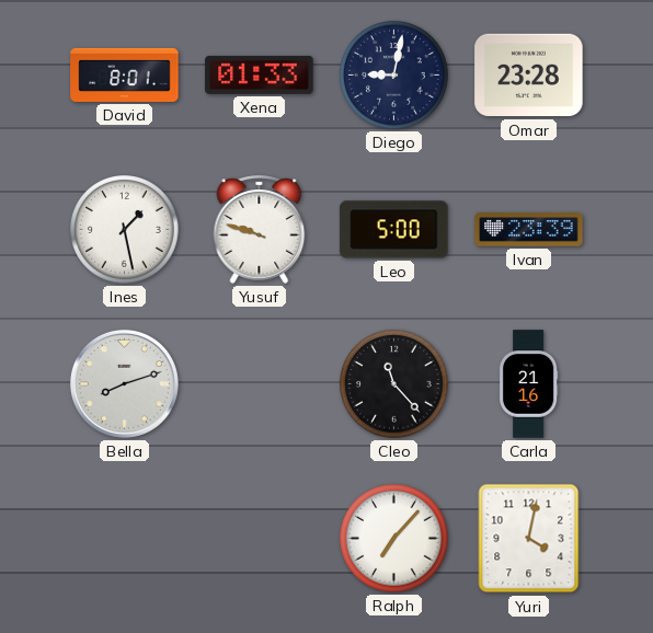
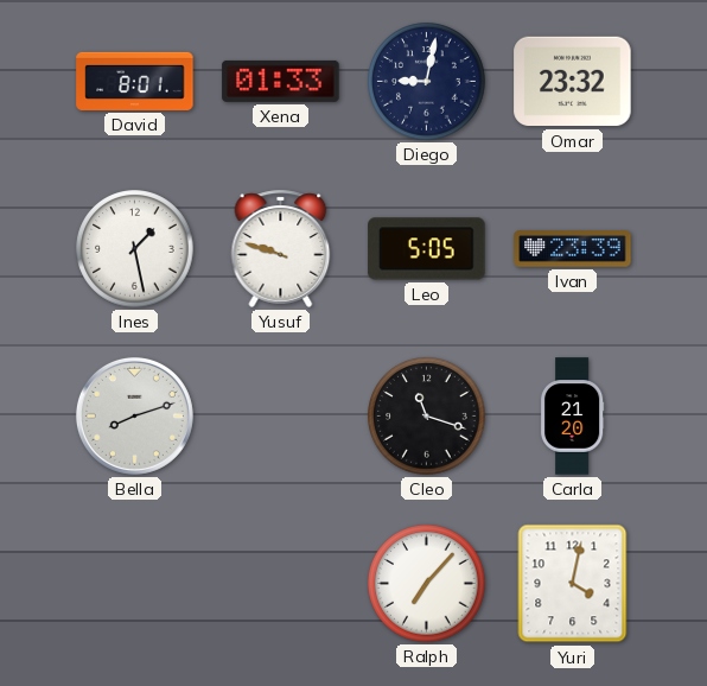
Omar: 23:28 -> 23:32 (573, 82)
Leo: 5:00 -> 5:05 (427, 249)
Cleo: 11:23 -> 11:18 (427, 417)
Carla: 21:16 -> 21:20 (572, 417)
